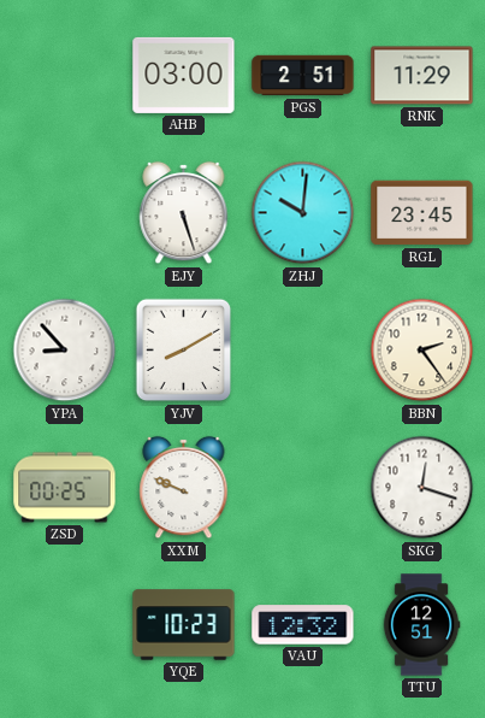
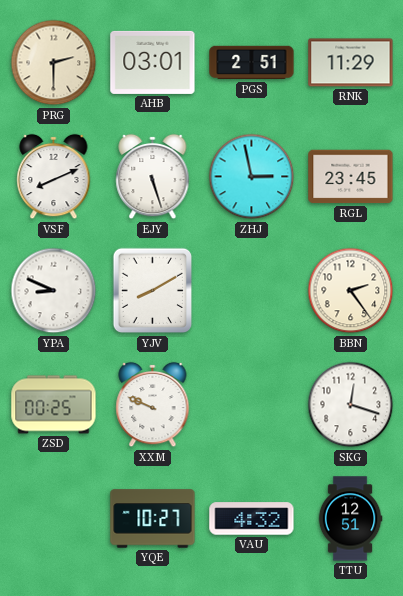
PRG: none -> 2:30 (54, 63)
AHB: 03:00 -> 03:01 (153, 62)
VSF: none -> 8:11 (54, 177)
ZHJ: 10:01 -> 2:58 (252, 177)
YPA: 8:53 -> 8:49 (54, 291)
YQE: 10:23 -> 10:27 (153, 519)
VAU: 12:32 -> 4:32 (252, 519)
